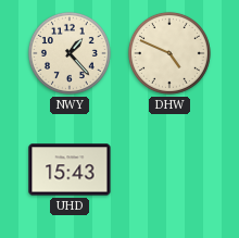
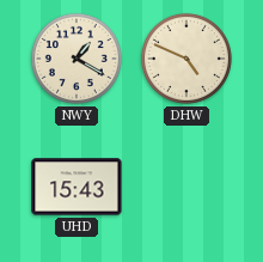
NWY: 1:23 -> 1:20 (77, 59)
